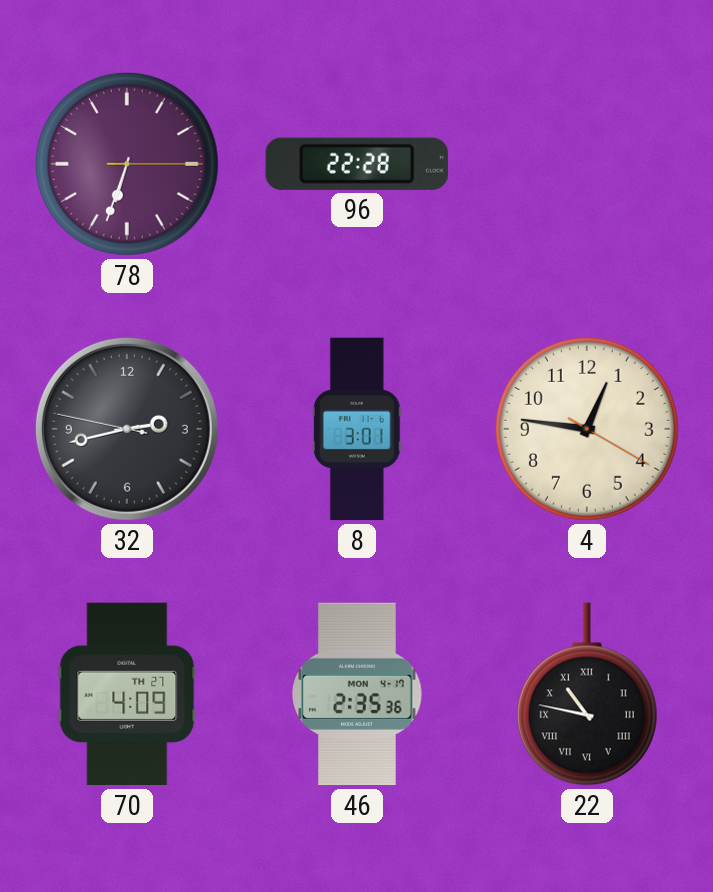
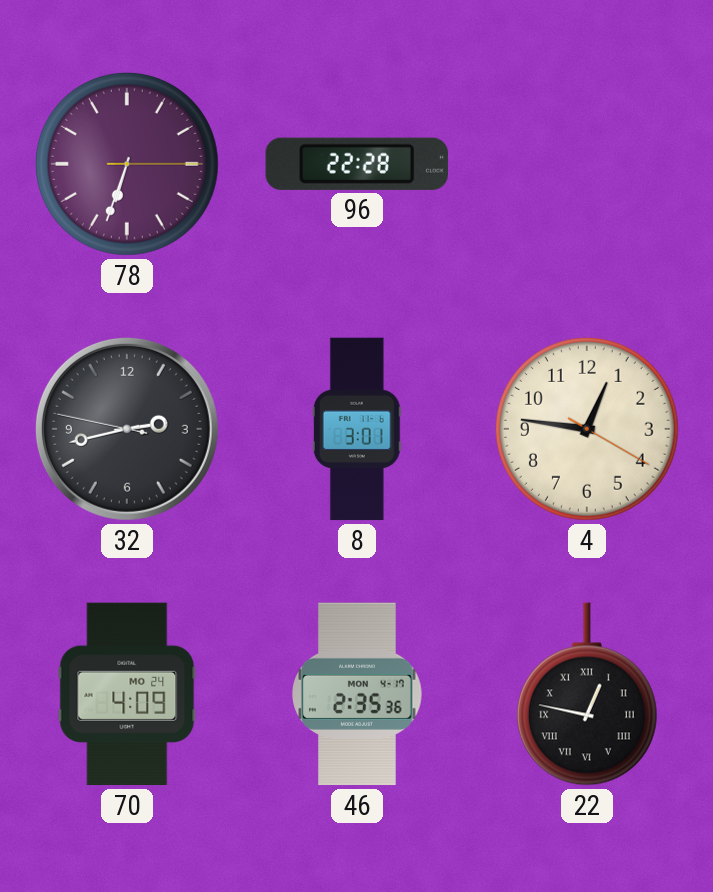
70 date: TH 27 -> MO 24 (127, 694)
22: 10:47 -> 12:47 (587, 694)
